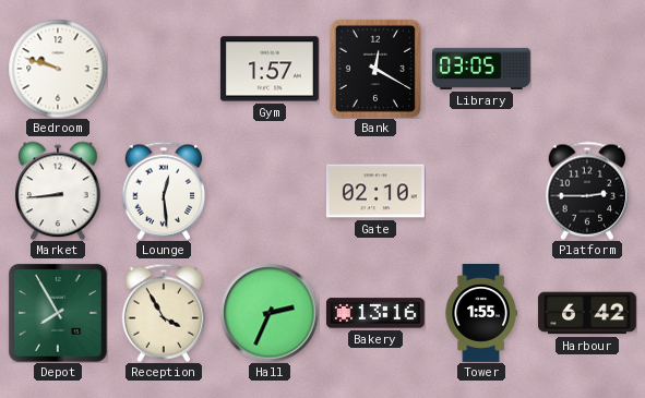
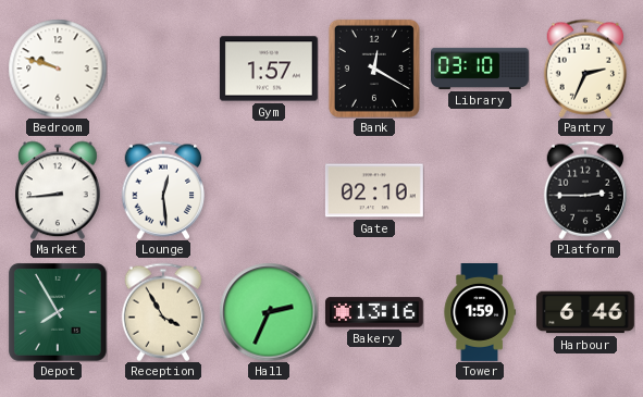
Library: 03:05 -> 03:10 (481, 69)
Pantry: none -> 2:34 (585, 69)
Tower: 1:55 -> 1:59 (480, 313)
Harbour: 6:42 -> 6:46 (585, 312)
